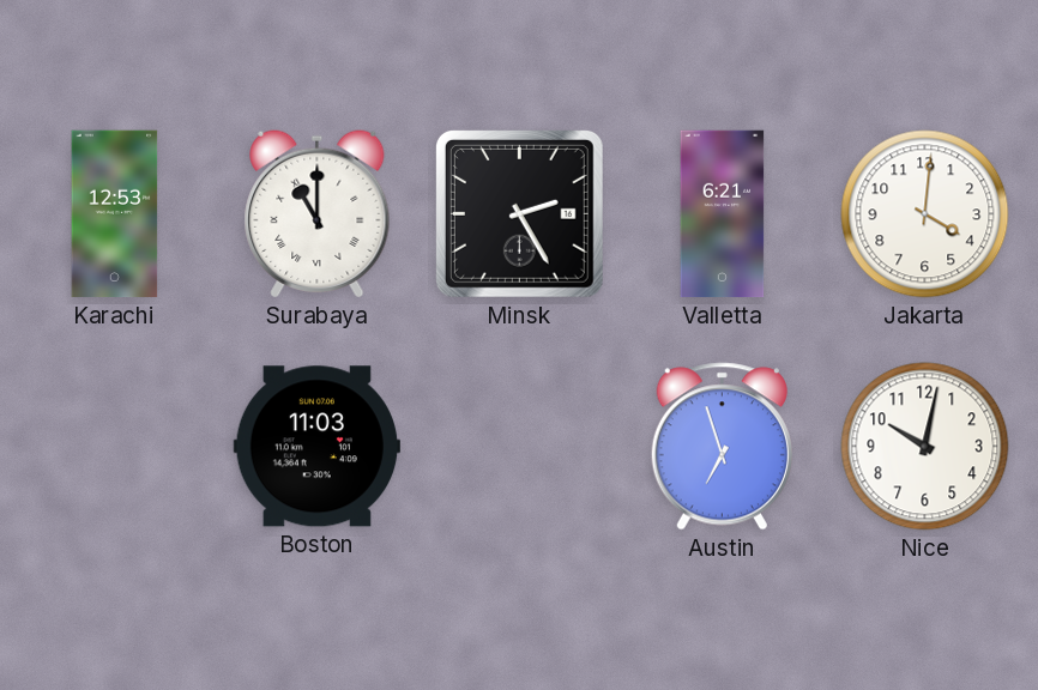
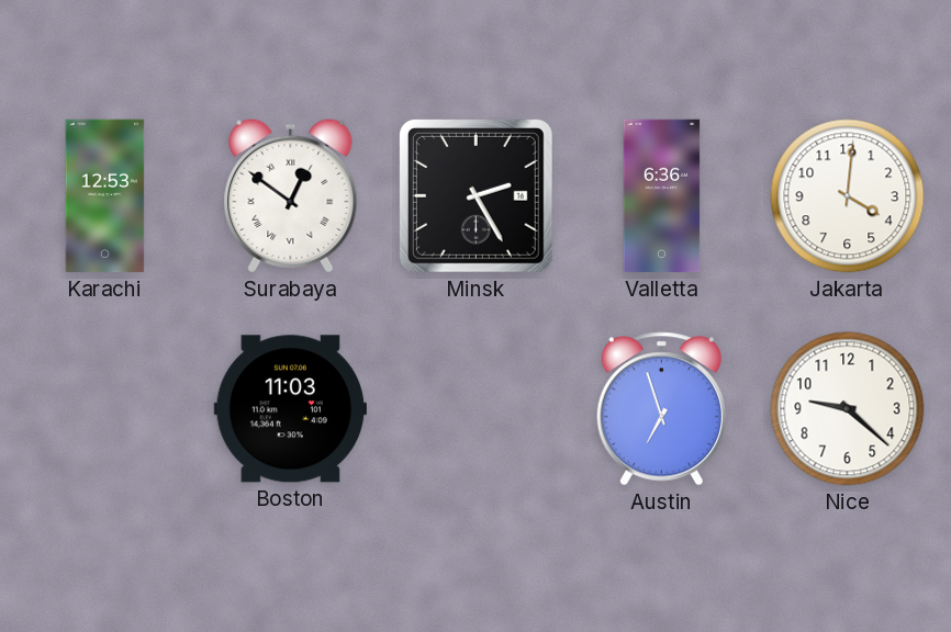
Surabaya: 11:00 -> 12:51 (291, 196)
Valletta: 6:21 -> 6:36 (662, 196)
Nice: 10:02 -> 9:22 (848, 409)
